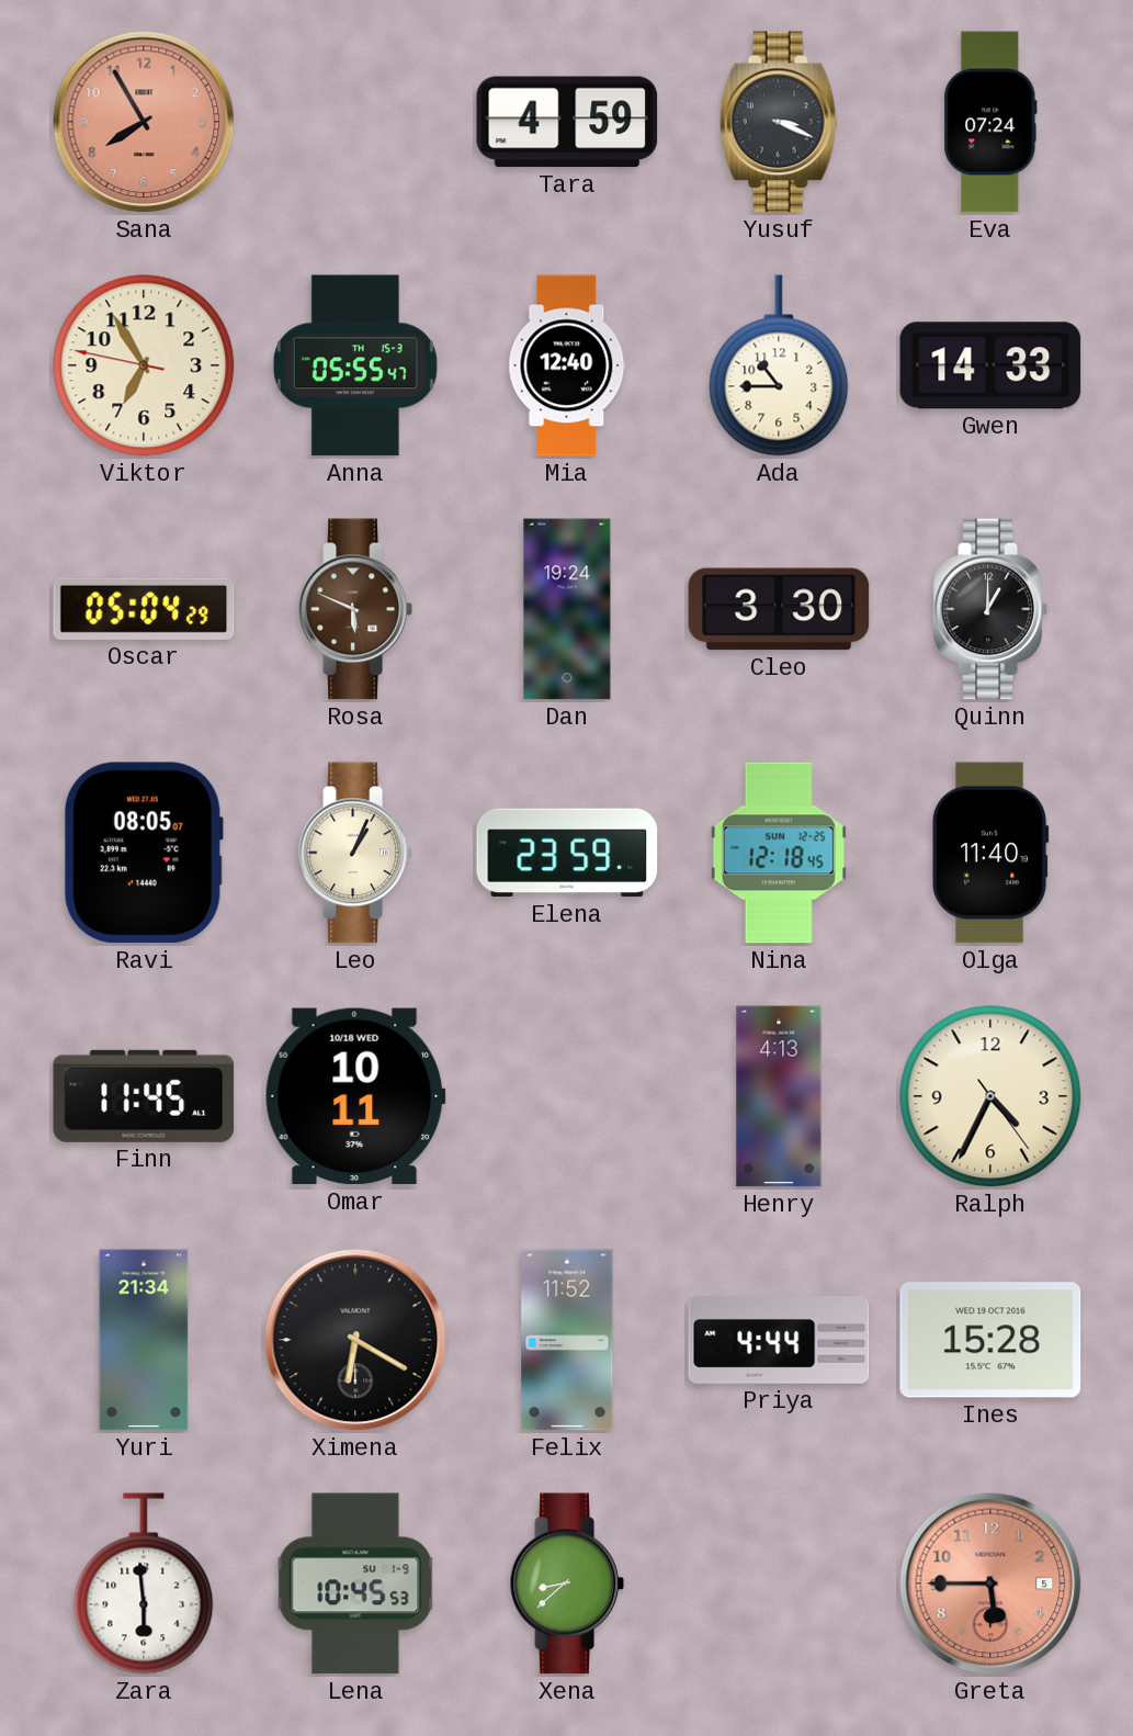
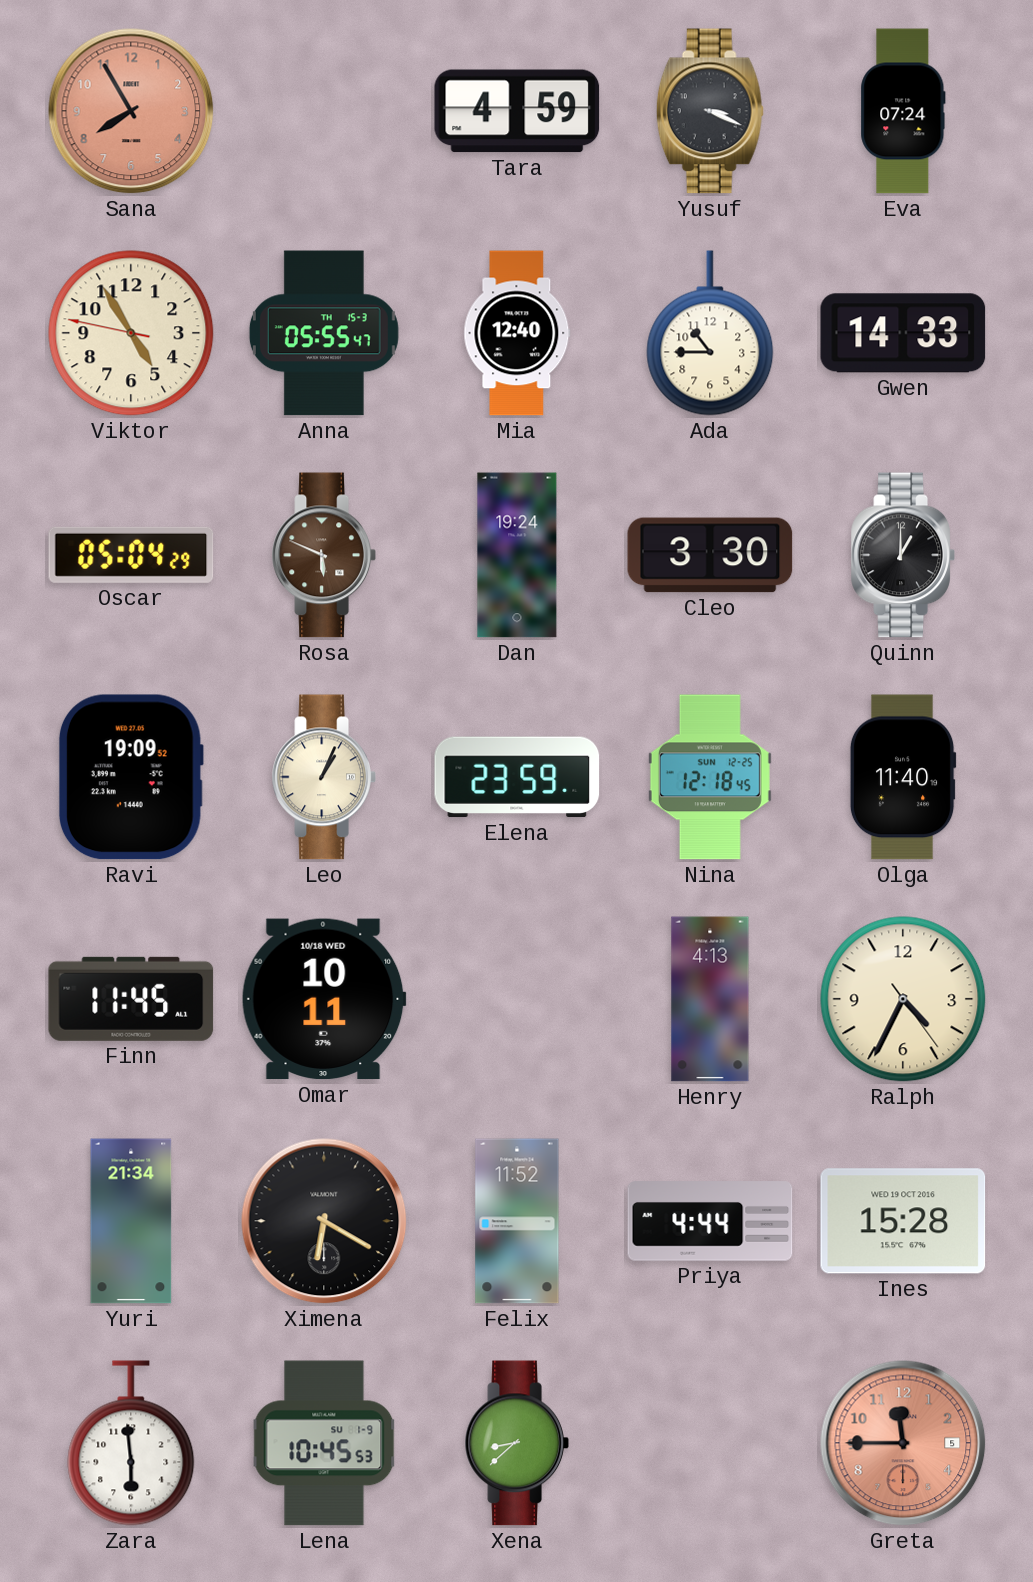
Viktor: 6:54 -> 4:54 (131, 333)
Ravi: 08:05 -> 19:09 (131, 777)
Greta: 5:45 -> 11:45 (903, 1443)
